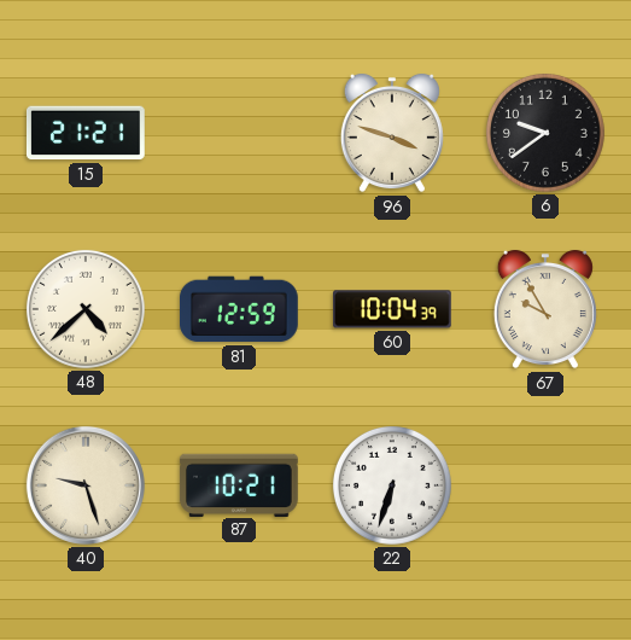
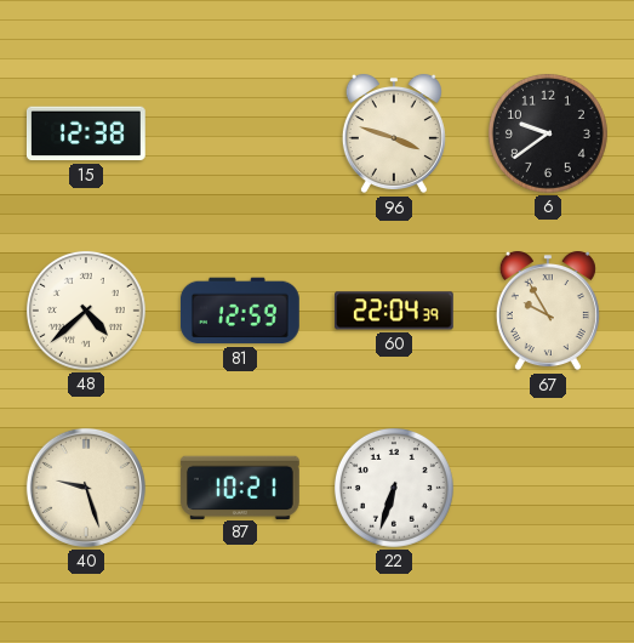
15: 21:21 -> 12:38 (86, 133)
60: 10:04 -> 22:04 (395, 311)
